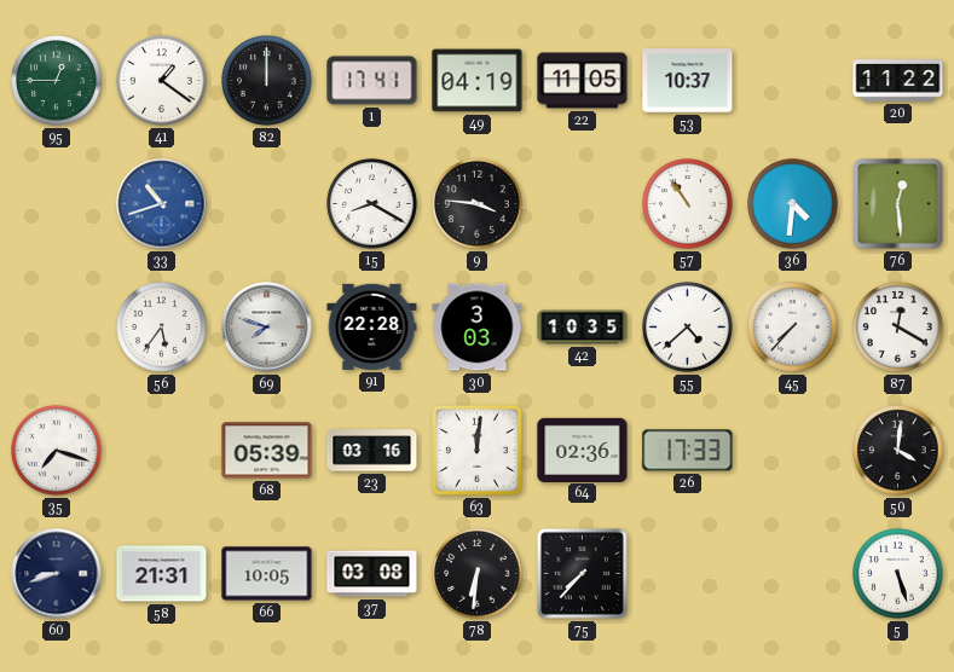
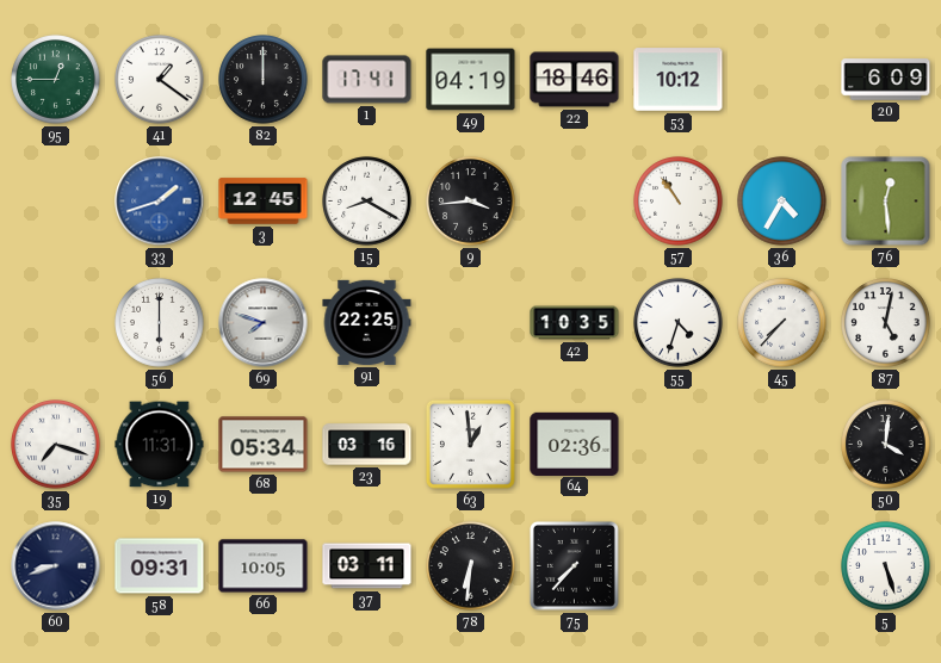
22: 11:05 -> 18:46 (575, 80)
53: 10:37 -> 10:12 (679, 80)
20: 11:22 -> 6:09 (886, 80)
33: 10:42 -> 1:42 (160, 202)
3: none -> 12:45 (264, 202)
9: 3:46 -> 3:44 (471, 202)
36: 4:31 -> 4:35 (782, 202)
56: 5:36 -> 6:00 (160, 323)
91: 22:28 -> 22:25 (367, 322)
30: 3:03 -> none (478, 328)
55: 4:38 -> 4:33 (679, 323)
87: 12:20 -> 5:02 (886, 323)
19: none -> 11:31 (160, 445)
68: 05:39 -> 05:34 (264, 445)
63: 12:01 -> 12:59 (470, 444)
26: 17:33 -> none (688, 451)
58: 21:31 -> 09:31 (160, 566)
37: 03:08 -> 03:11 (367, 566)
